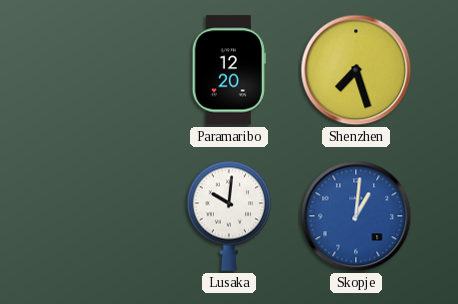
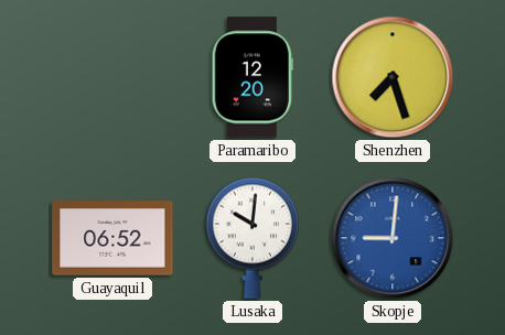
Guayaquil: none -> 06:52 (112, 238)
Skopje: 1:01 -> 9:01 (393, 238)
